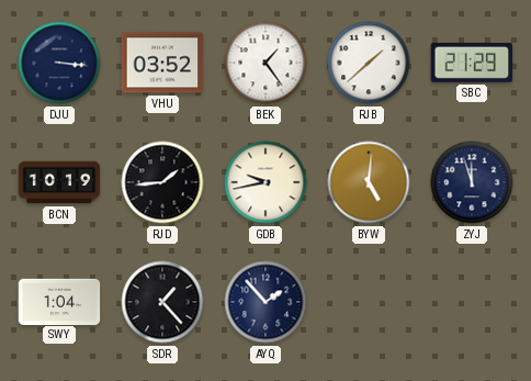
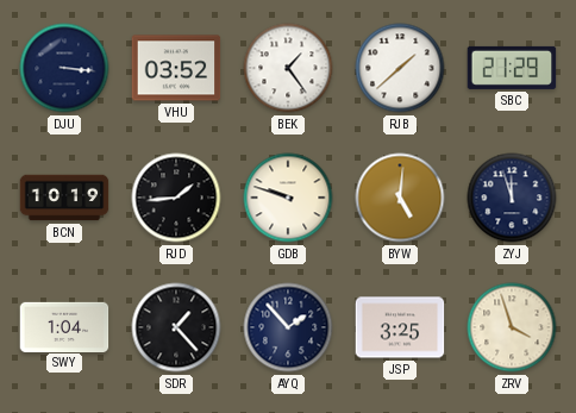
GDB: 9:43 -> 9:48 (288, 198)
JSP: none -> 3:25 (400, 327)
ZRV: none -> 3:57 (512, 327)
